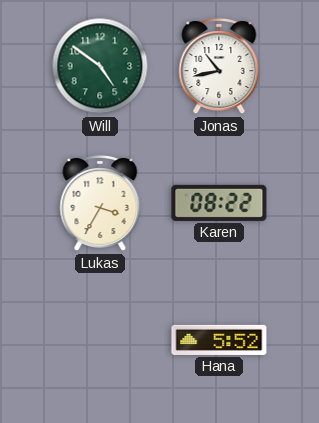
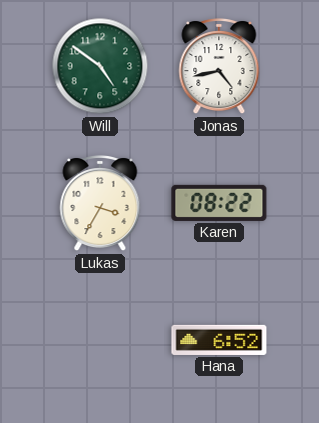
Jonas: 10:43 -> 4:43 (219, 67)
Hana: 5:52 -> 6:52 (219, 340)
